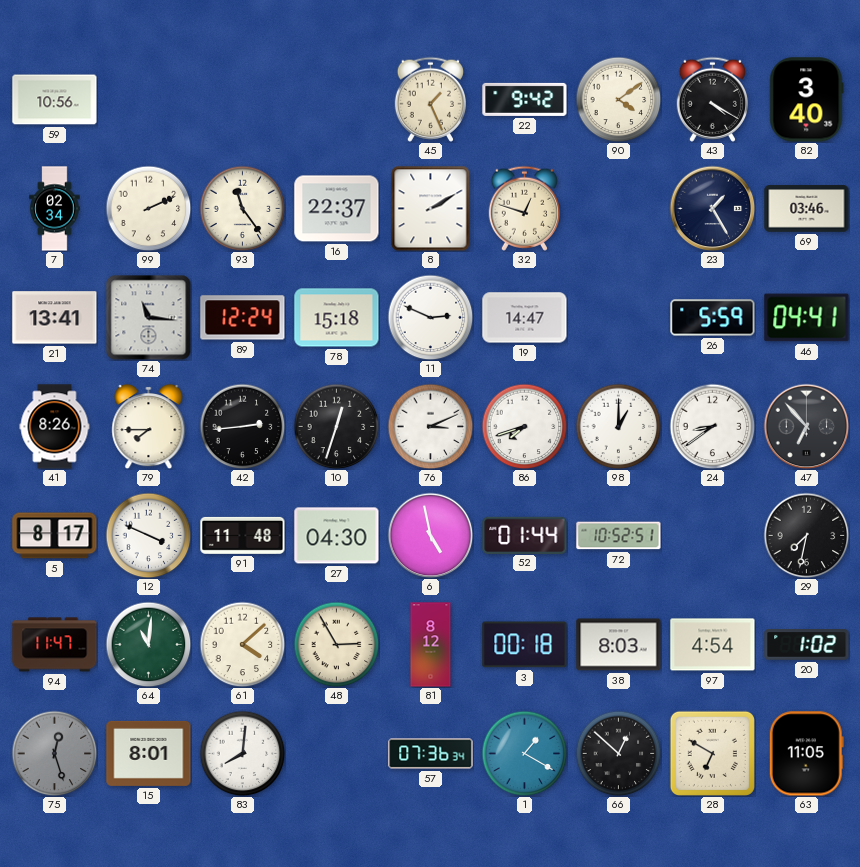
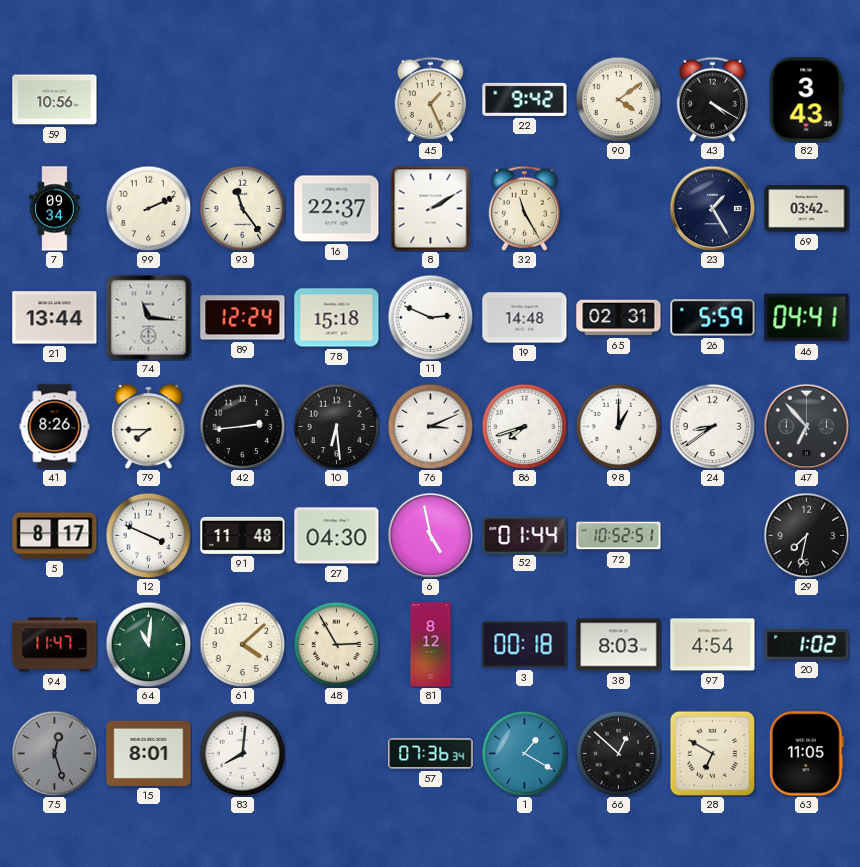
82: 3:40 -> 3:43 (807, 100)
7: 02:34 -> 09:34 (55, 209)
32: 12:48 -> 11:25 (524, 208)
69: 03:46 -> 03:42 (807, 209)
21: 13:41 -> 13:44 (55, 318)
19: 14:47 -> 14:48 (525, 318)
65: none -> 02:31 (619, 318)
10: 12:33 -> 6:29 (336, 426)
